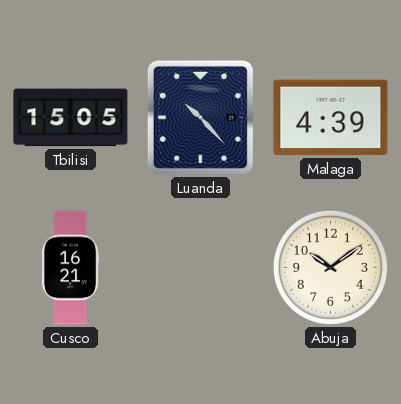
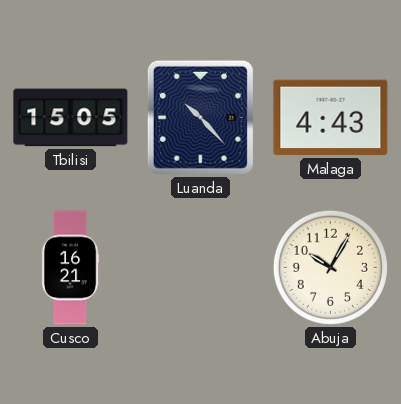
Malaga: 4:39 -> 4:43 (331, 118)
Abuja: 10:09 -> 10:05 (330, 267)
